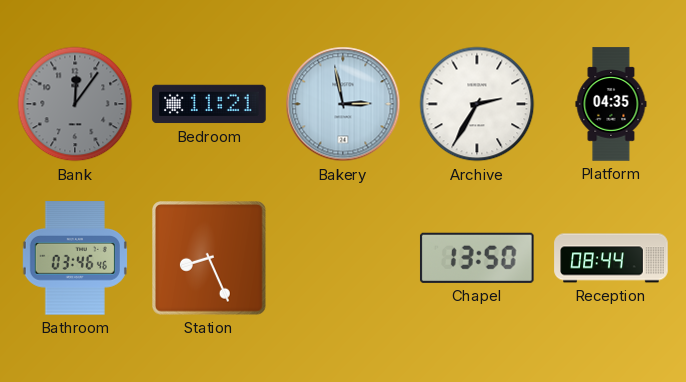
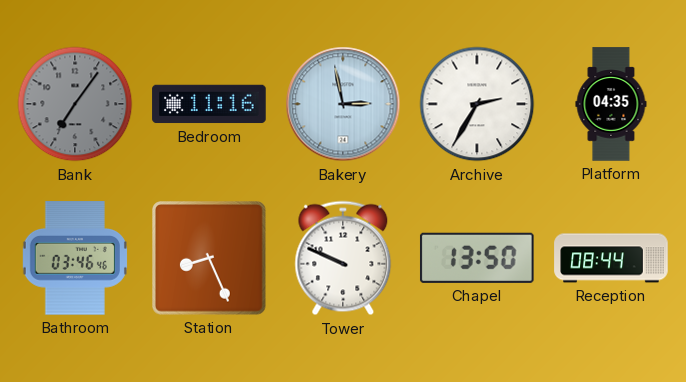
Bank: 12:06 -> 7:06 (75, 104)
Bedroom: 11:21 -> 11:16 (209, 104)
Tower: none -> 9:49 (343, 258)
